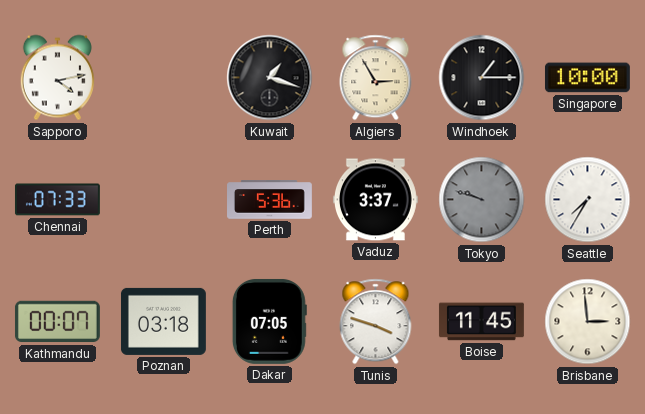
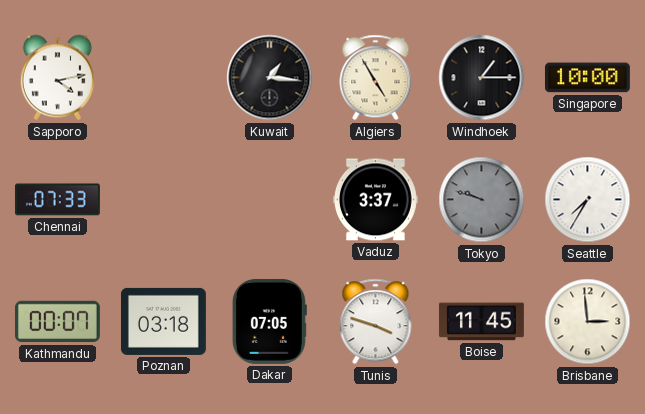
Kuwait: 1:18 -> 1:16 (270, 78)
Algiers: 2:55 -> 4:55 (376, 78)
Perth: 5:36 -> none (270, 200)
